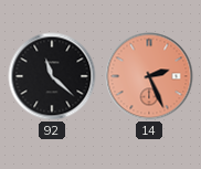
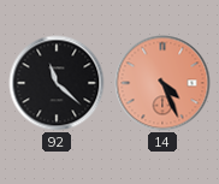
14: 2:26 -> 4:26 (162, 83)
